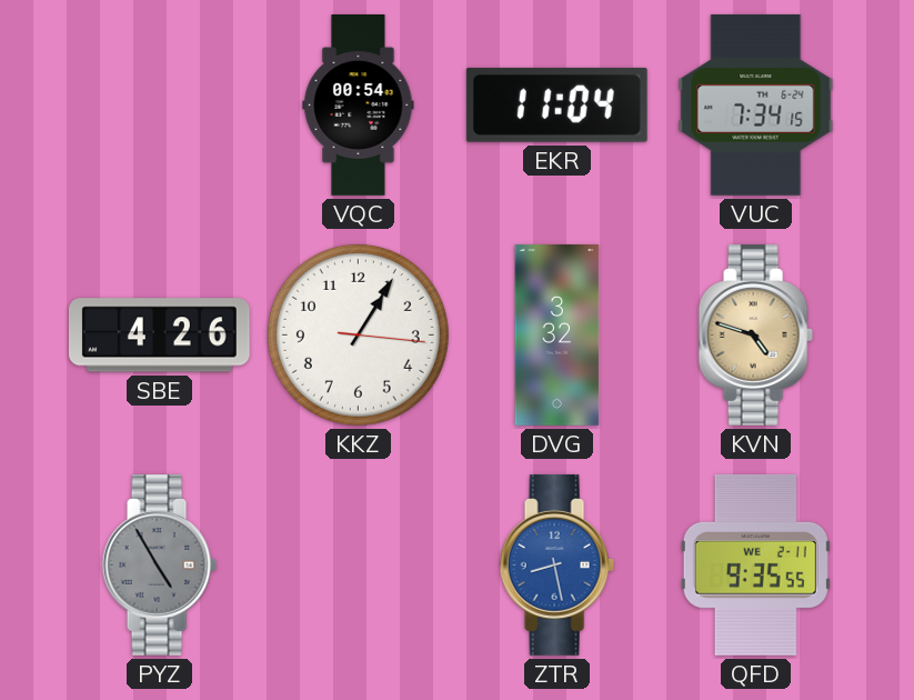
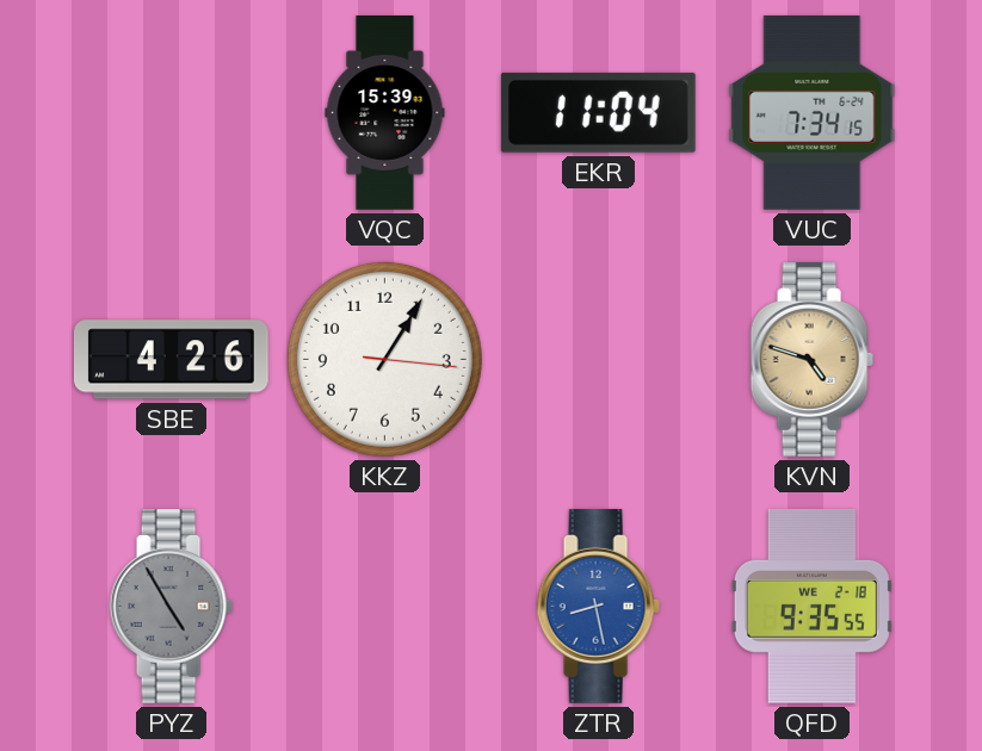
VQC: 00:54 -> 15:39 (385, 113)
DVG: 3:32 -> none (558, 336)
QFD date: WE 2-11 -> WE 2-18 (811, 606)
